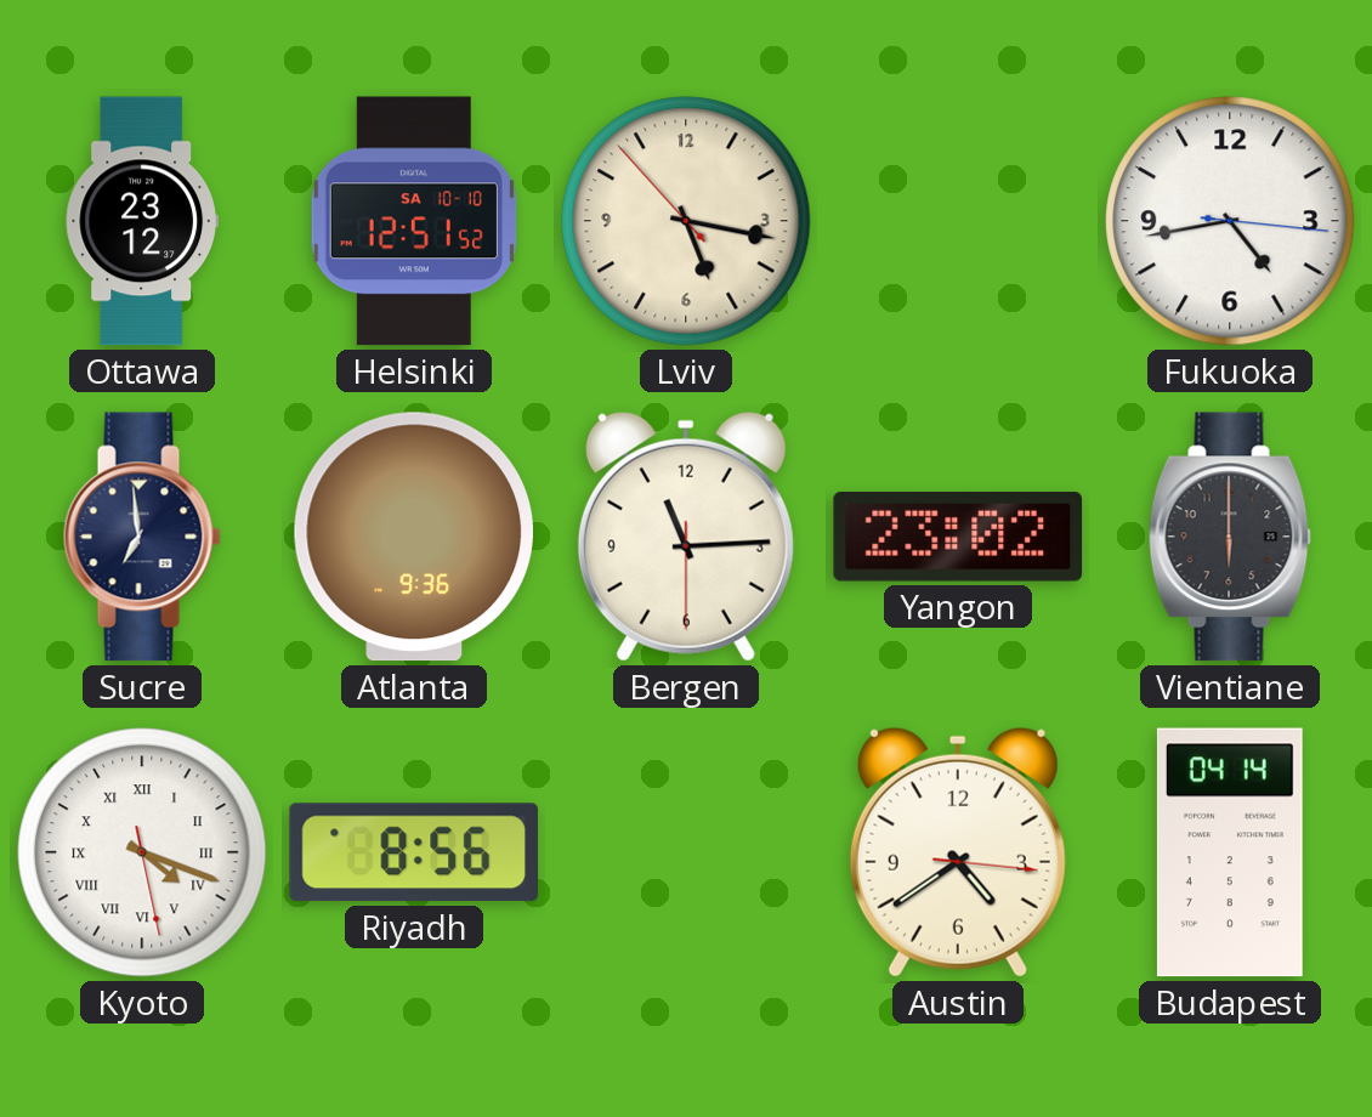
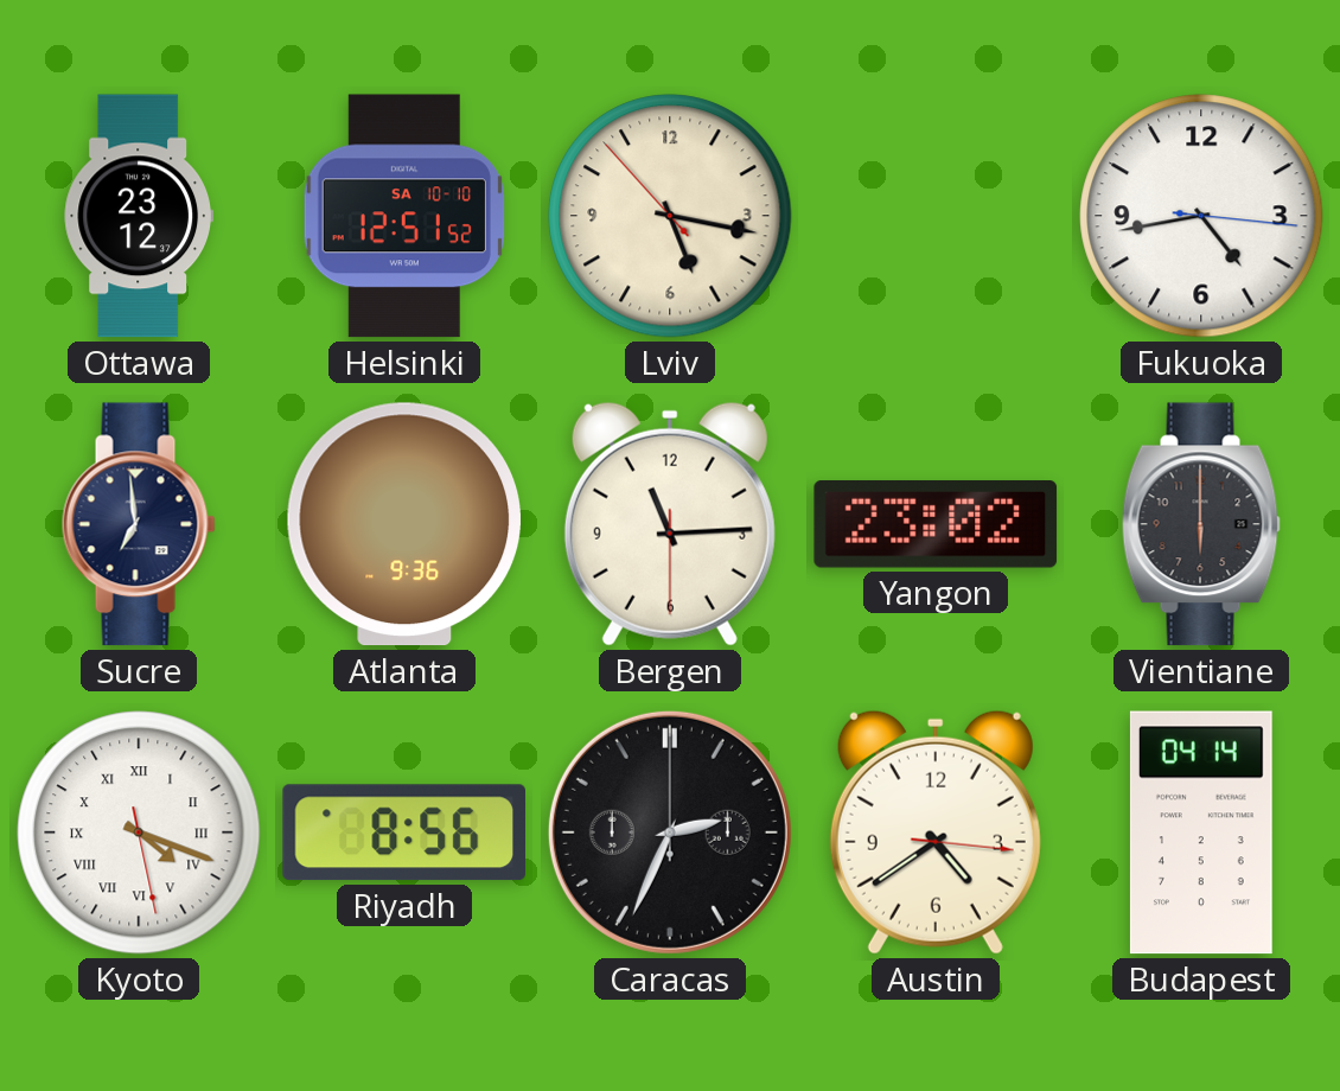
Caracas: none -> 2:34 (670, 832)
